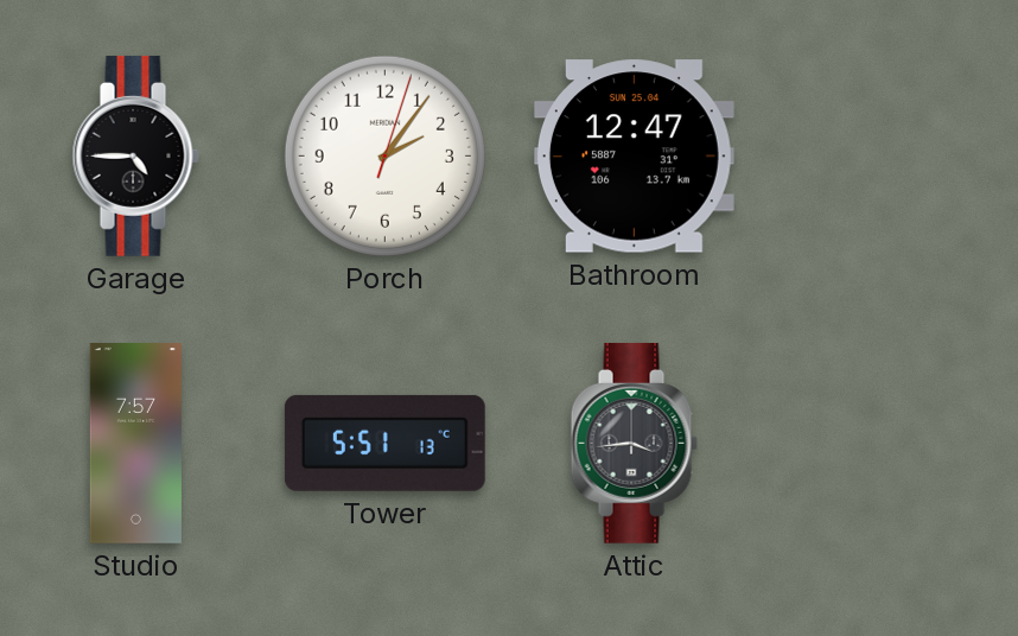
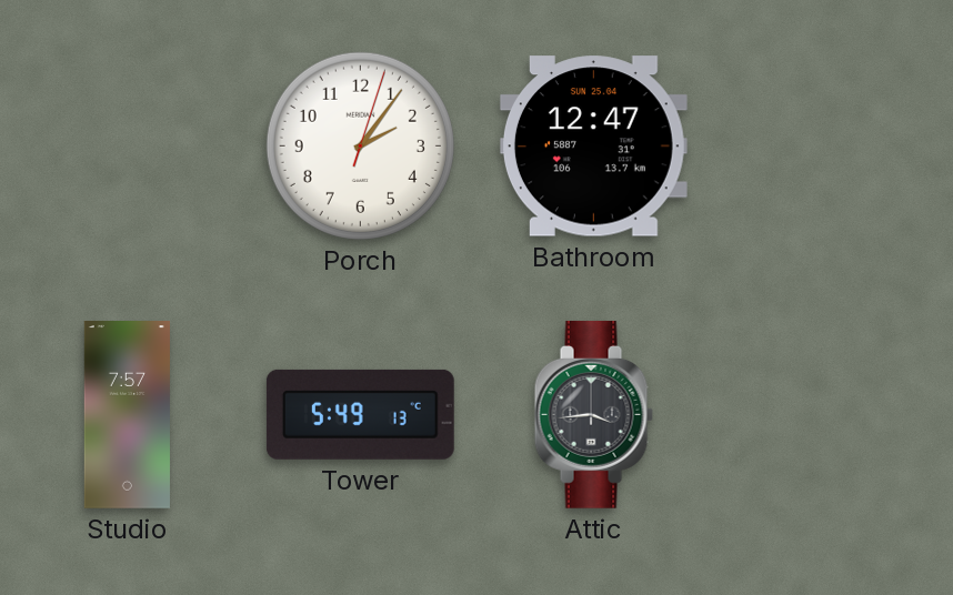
Garage: 4:45 -> none (135, 155)
Tower: 5:51 -> 5:49 (360, 414)
